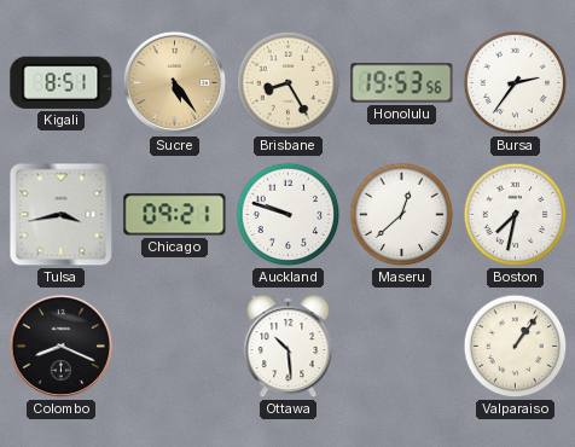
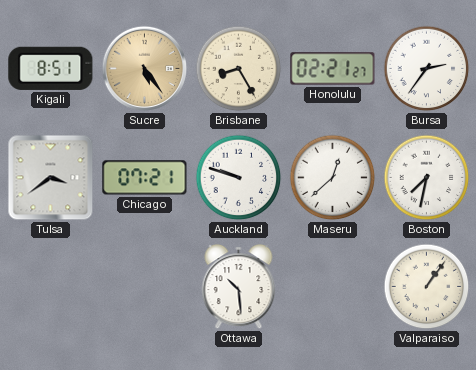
Honolulu: 19:53 -> 02:21 (333, 69)
Tulsa: 3:43 -> 3:39 (51, 178)
Chicago: 09:21 -> 07:21 (145, 178)
Colombo: 8:19 -> none (62, 347)
